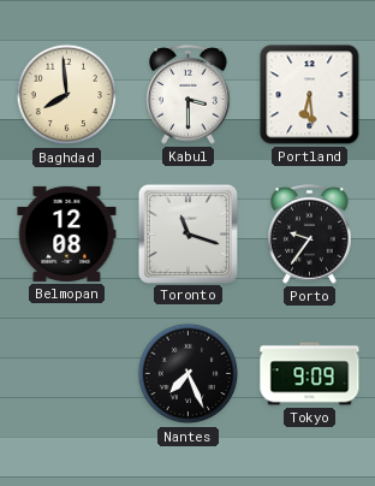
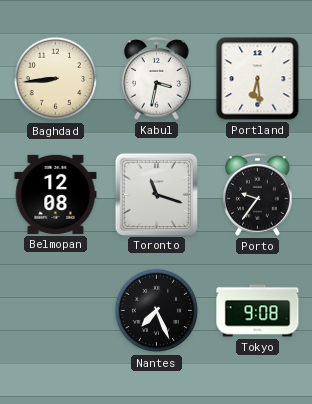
Baghdad: 7:59 -> 8:44 (56, 79)
Kabul: 3:30 -> 3:32 (157, 79)
Tokyo: 9:09 -> 9:08 (258, 311)
